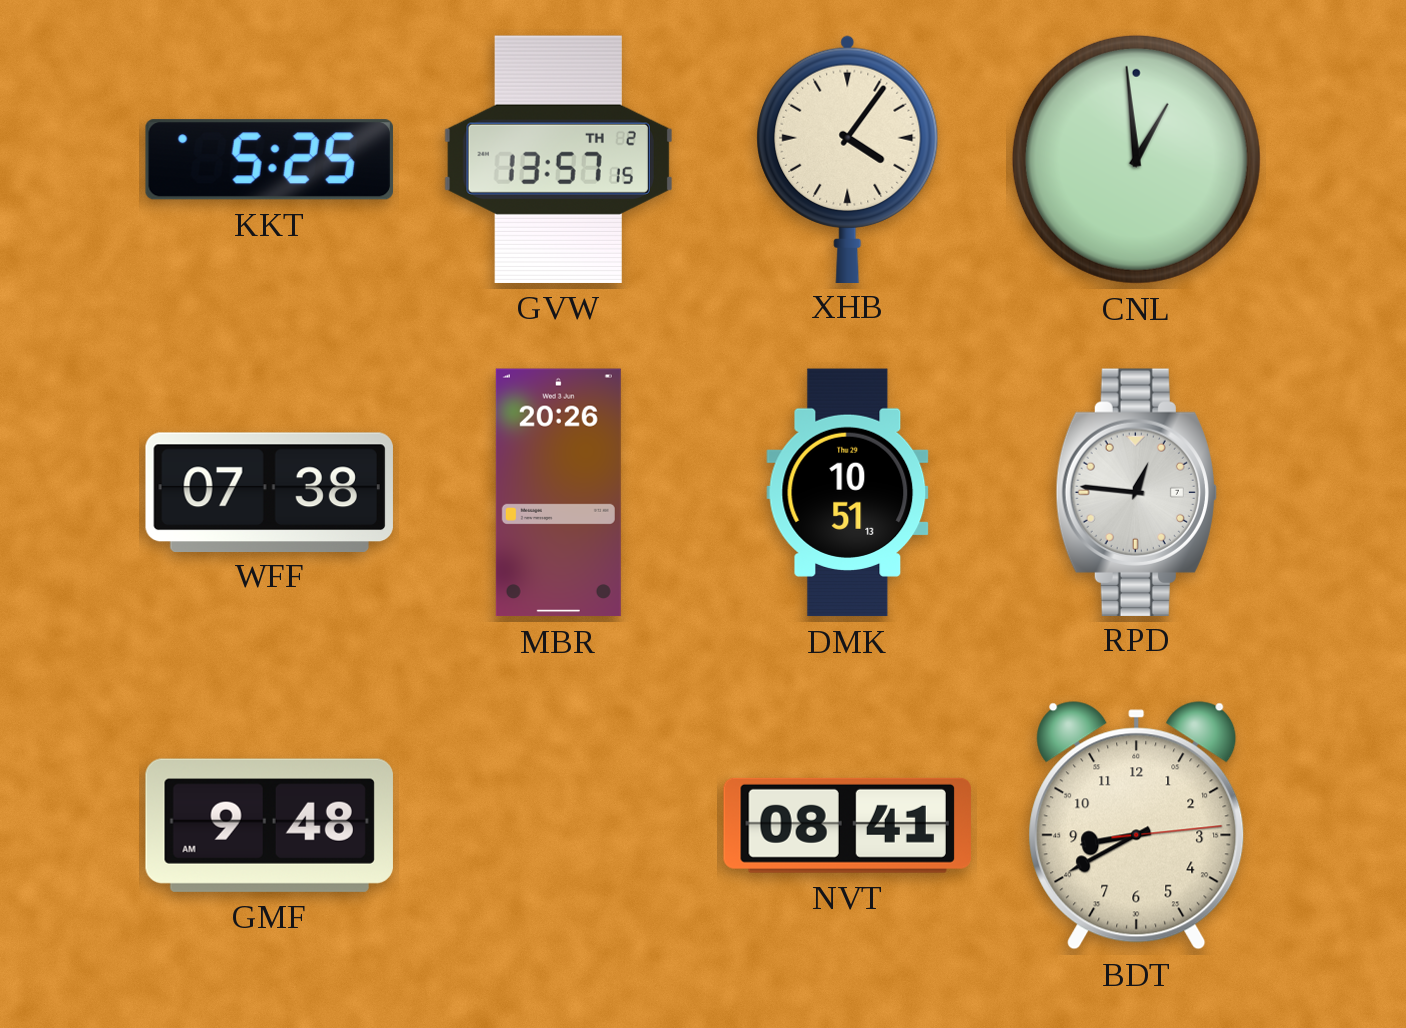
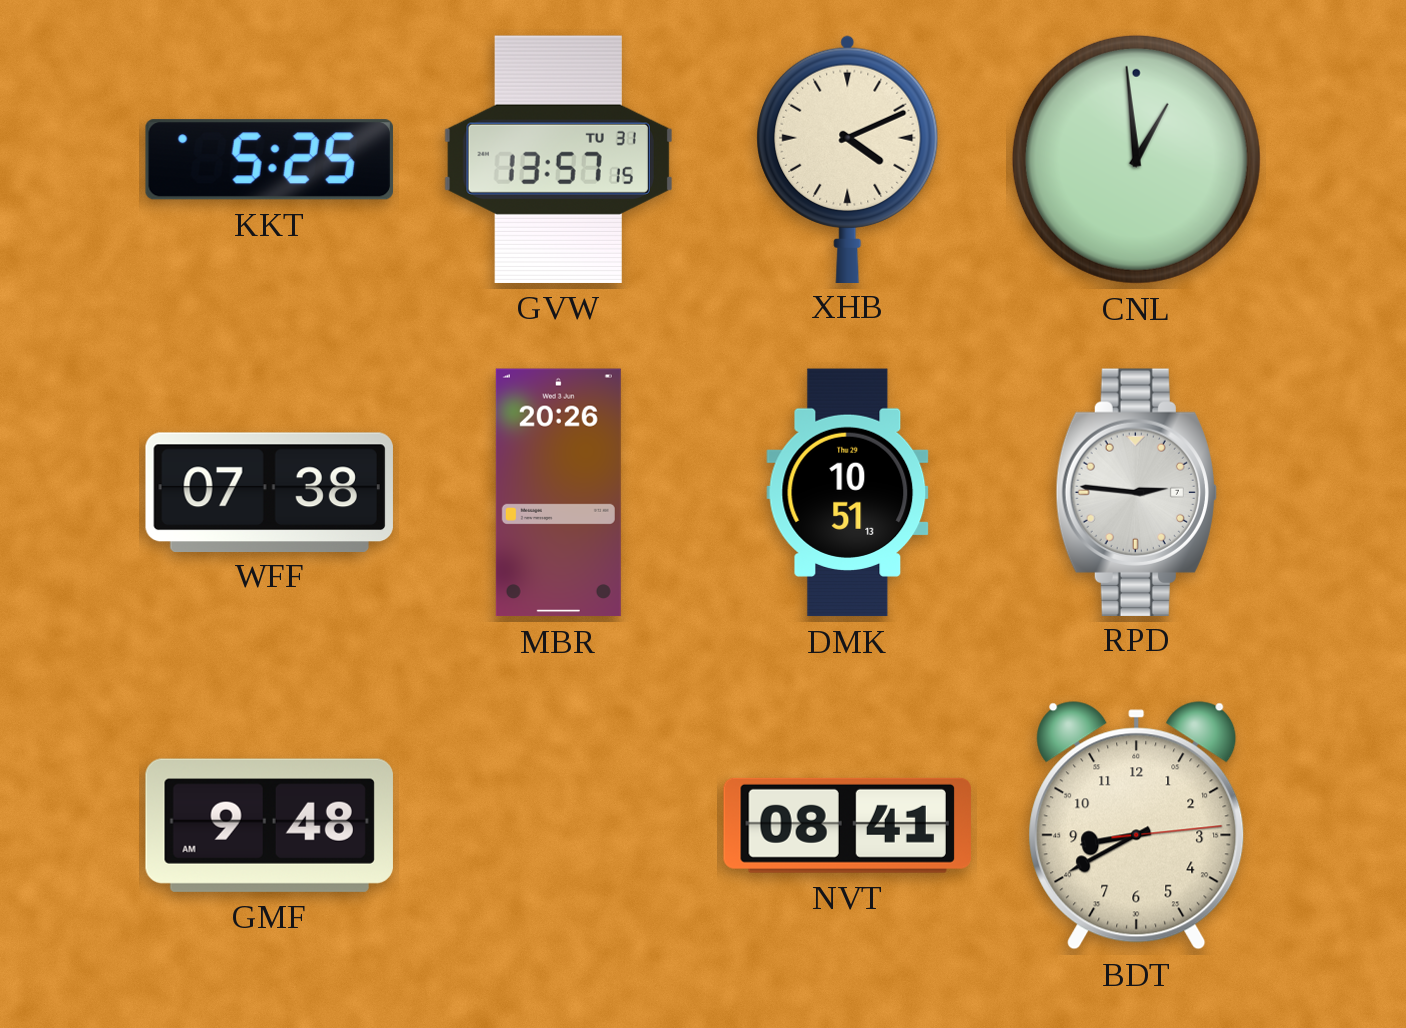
GVW date: TH 2 -> TU 31 (558, 159)
XHB: 4:06 -> 4:11 (848, 158)
RPD: 12:46 -> 2:46 (1136, 492)
